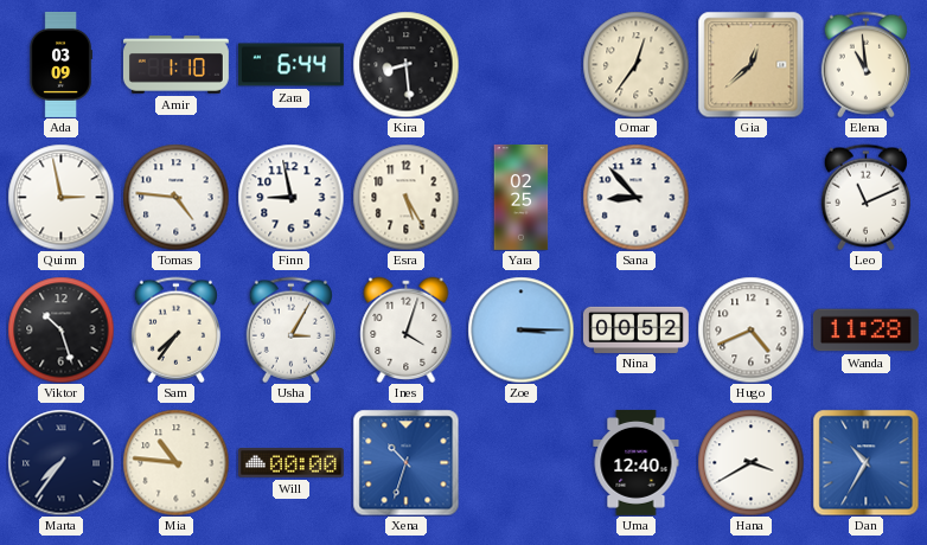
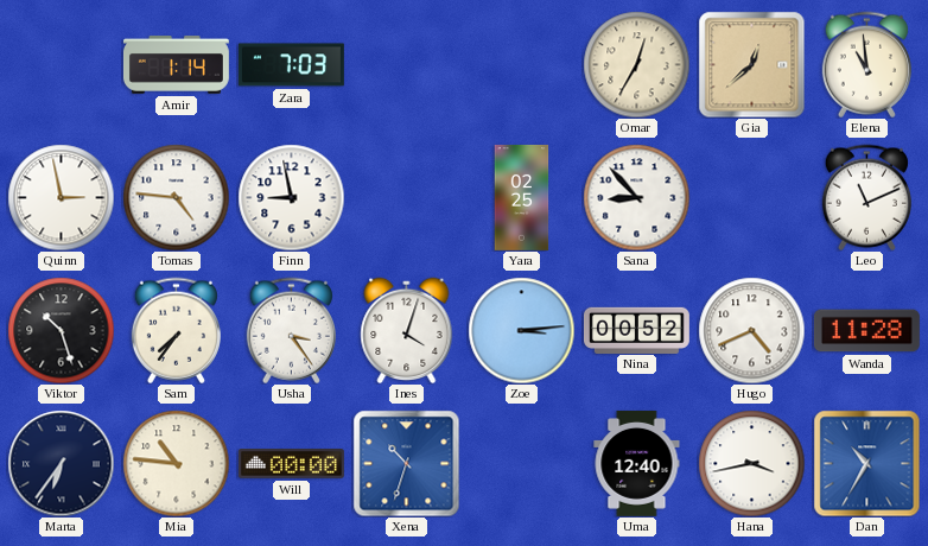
Ada: 03:09 -> none (60, 64)
Amir: 1:10 -> 1:14 (176, 65)
Zara: 6:44 -> 7:03 (291, 65)
Kira: 8:29 -> none (405, 64)
Omar: 12:36 -> 12:35 (636, 64)
Esra: 5:25 -> none (405, 197)
Usha: 3:05 -> 3:24 (291, 330)
Zoe: 3:15 -> 3:14 (521, 330)
Marta: 7:36 -> 6:36 (61, 463)
Hana: 3:40 -> 3:43 (751, 463)
